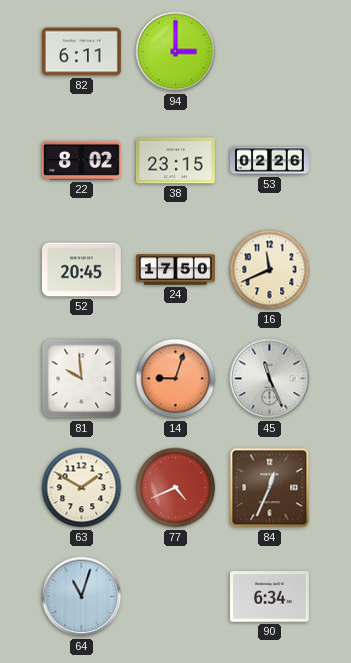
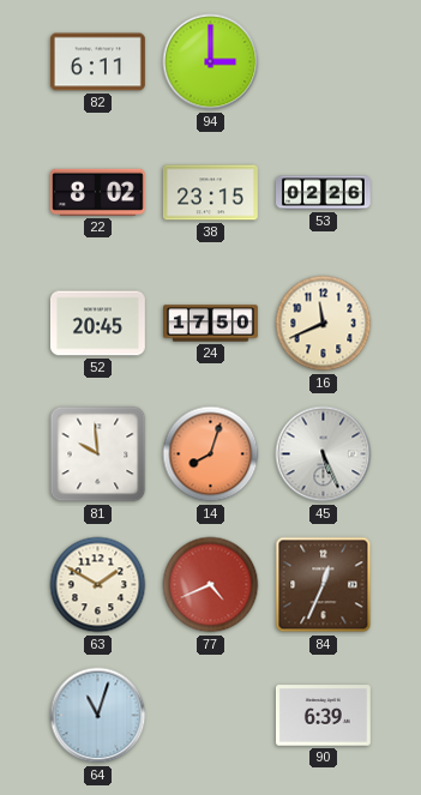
14: 9:03 -> 8:03 (211, 454)
45: 11:26 -> 5:26 (324, 454)
90: 6:34 -> 6:39 (323, 716)
